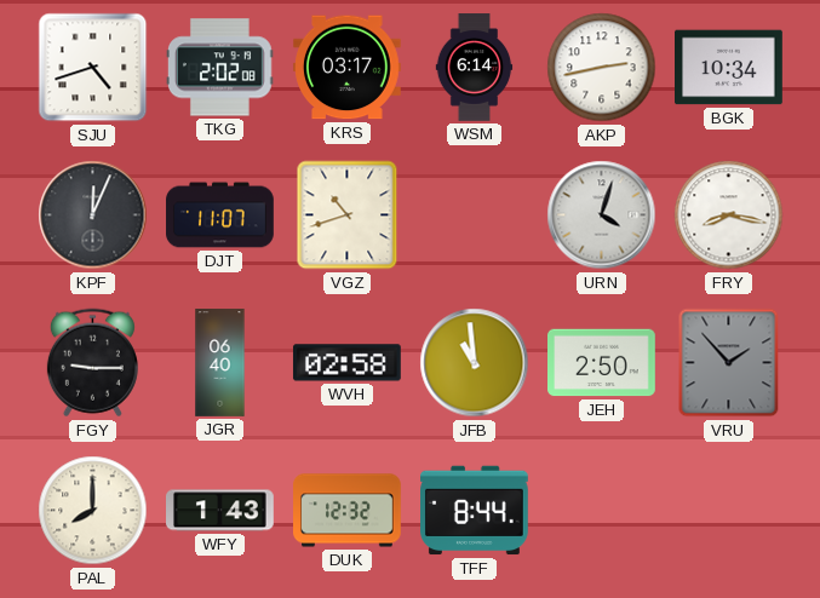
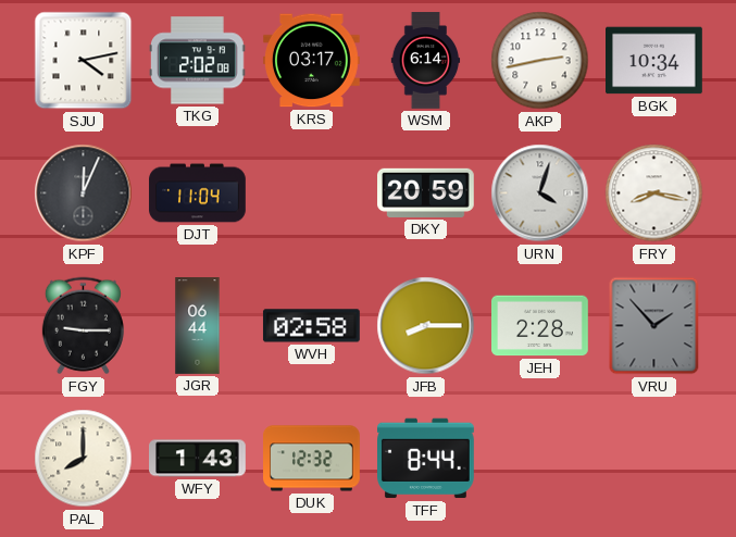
SJU: 4:42 -> 4:13 (84, 61)
DJT: 11:07 -> 11:04 (198, 193)
VGZ: 10:42 -> none (348, 215)
DKY: none -> 20:59 (426, 192)
JGR: 06:40 -> 06:44 (198, 326)
JFB: 10:59 -> 8:15 (426, 326)
JEH: 2:50 -> 2:28 (540, 326)
